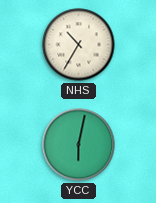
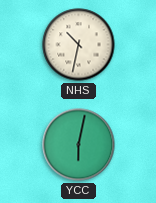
NHS: 10:35 -> 10:32 (79, 45)
